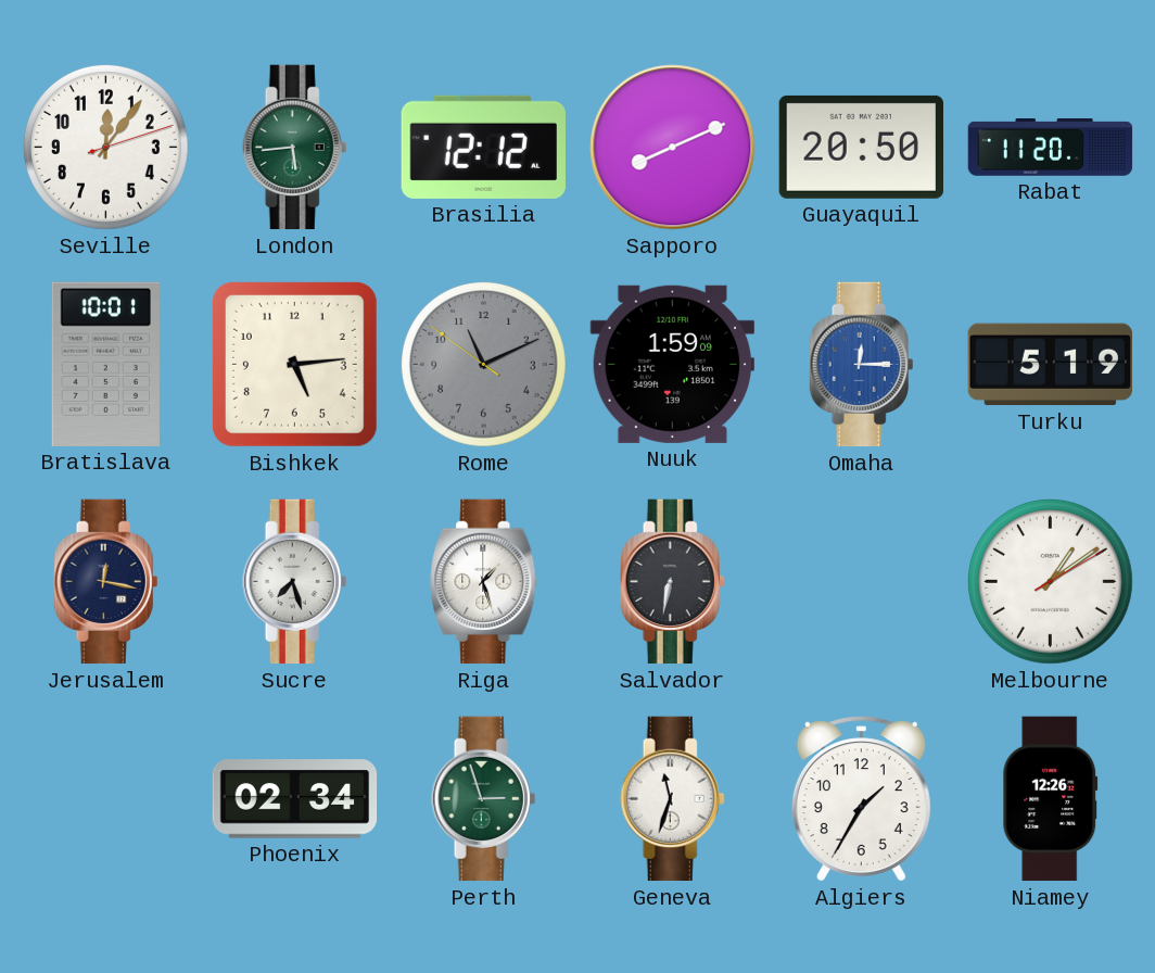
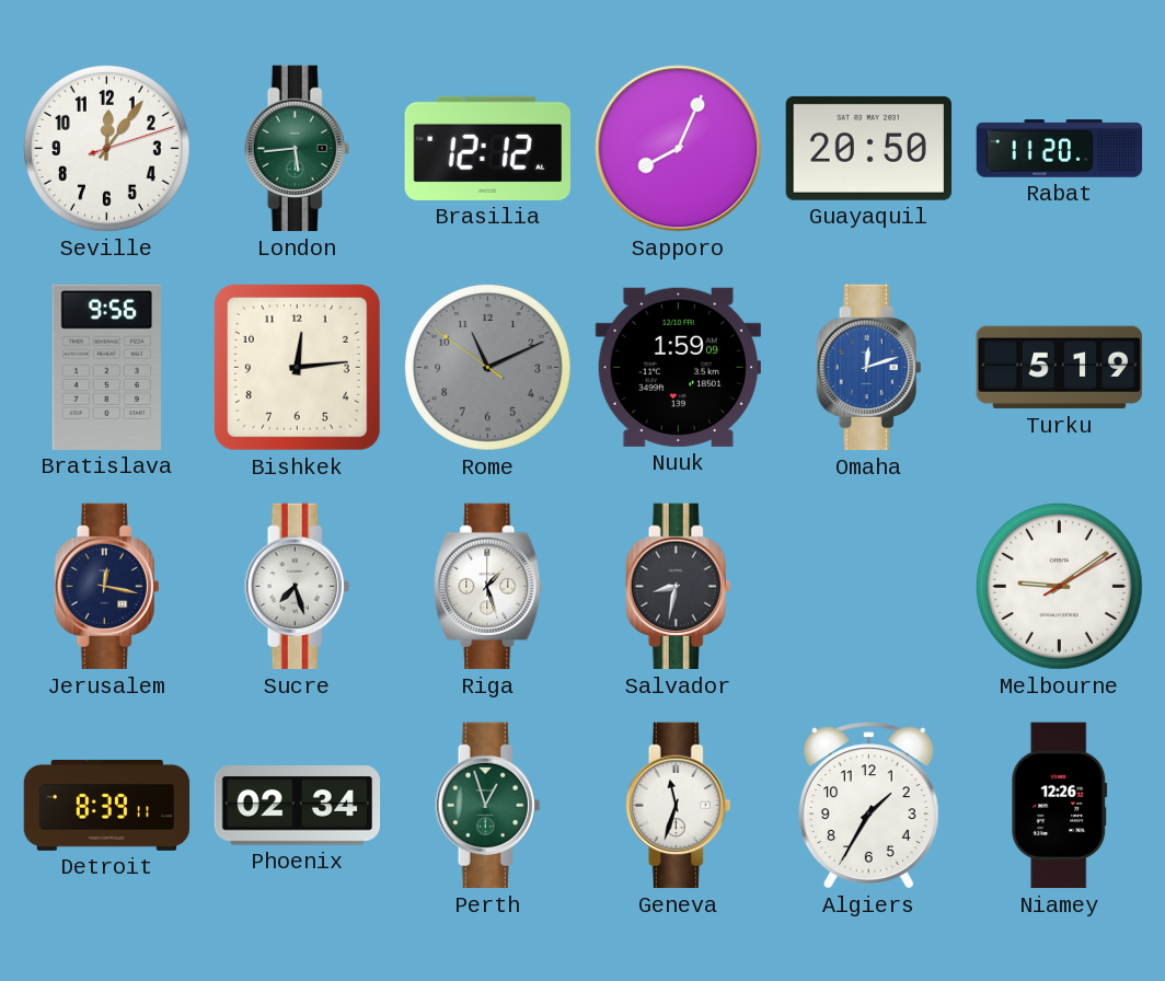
Sapporo: 8:11 -> 8:04 (679, 149)
Bratislava: 10:01 -> 9:56 (106, 367)
Bishkek: 5:14 -> 12:14 (297, 367)
Omaha: 12:15 -> 12:12 (869, 368)
Salvador: 6:32 -> 8:32 (679, 587)
Melbourne: 1:09 -> 9:09 (1059, 586)
Detroit: none -> 8:39 (107, 805)
Perth: 2:57 -> 12:57 (488, 806)
